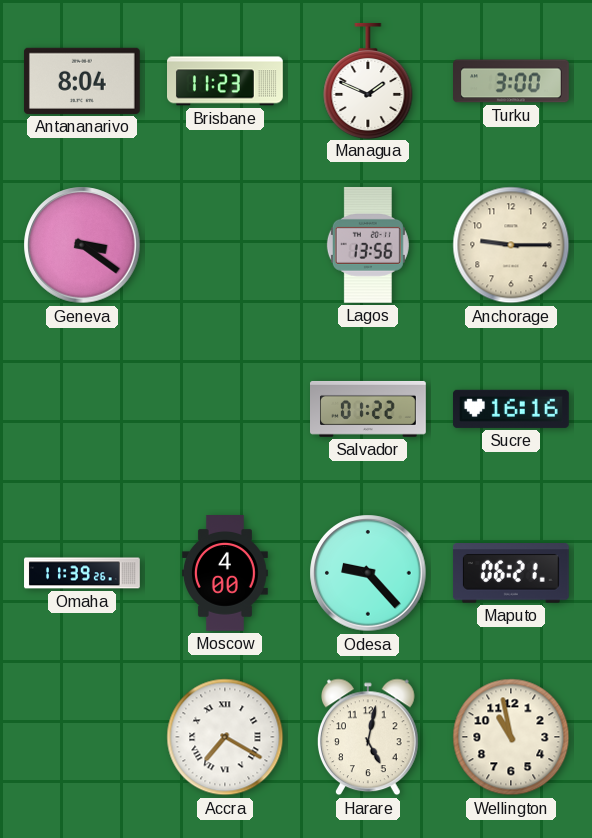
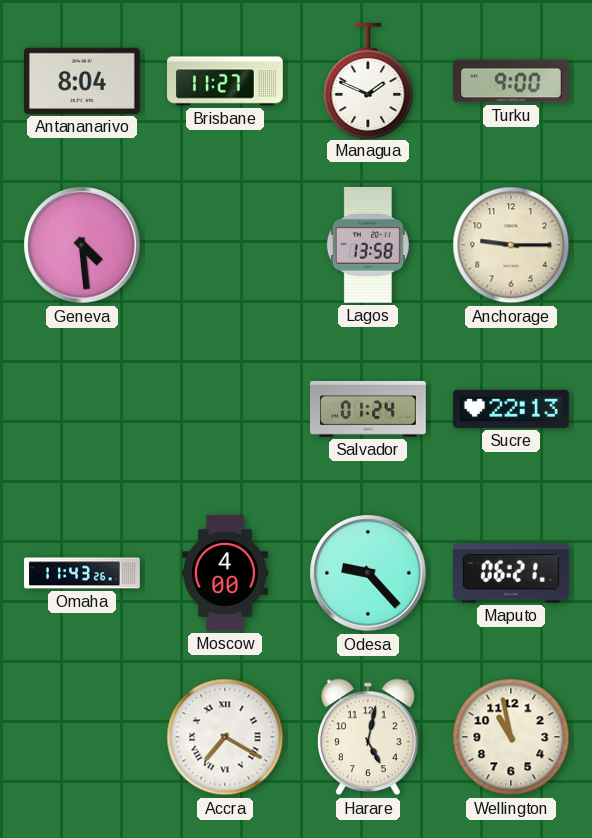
Brisbane: 11:23 -> 11:27 (226, 81)
Turku: 3:00 -> 9:00 (512, 81)
Geneva: 3:21 -> 4:29 (82, 245)
Lagos: 13:56 -> 13:58 (368, 245)
Salvador: 01:22 -> 01:24 (369, 409)
Sucre: 16:16 -> 22:13 (511, 409)
Omaha: 11:39 -> 11:43 (82, 573)
